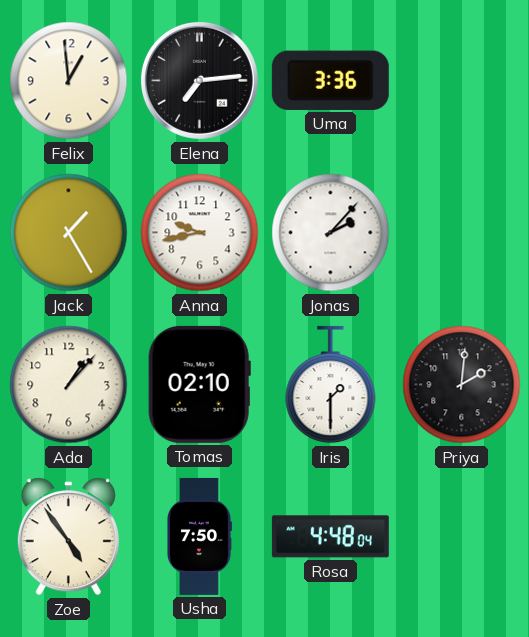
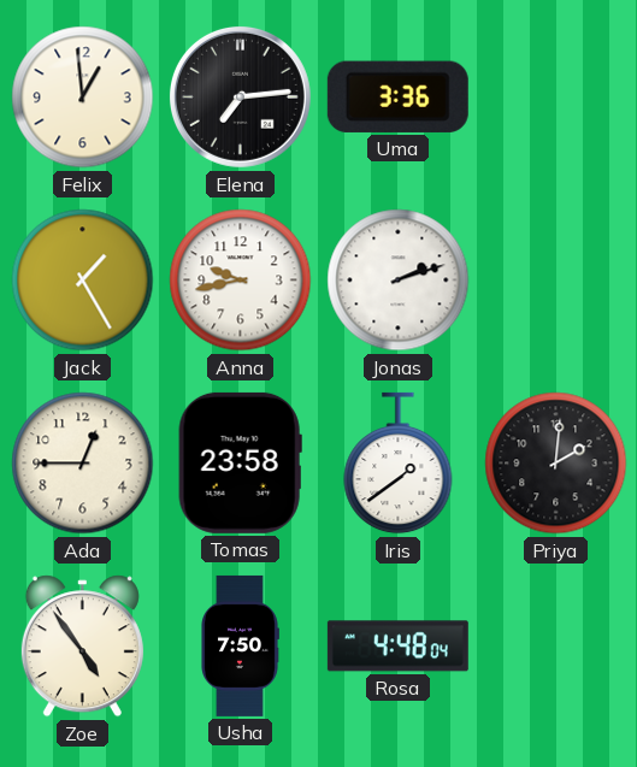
Jonas: 2:07 -> 2:12 (399, 281)
Ada: 1:07 -> 12:45 (83, 464)
Tomas: 02:10 -> 23:58 (240, 462)
Iris: 1:30 -> 1:39 (399, 464)
